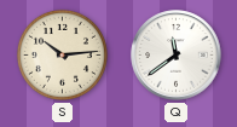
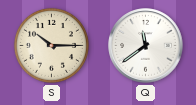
S: 10:14 -> 10:15 (51, 45)
